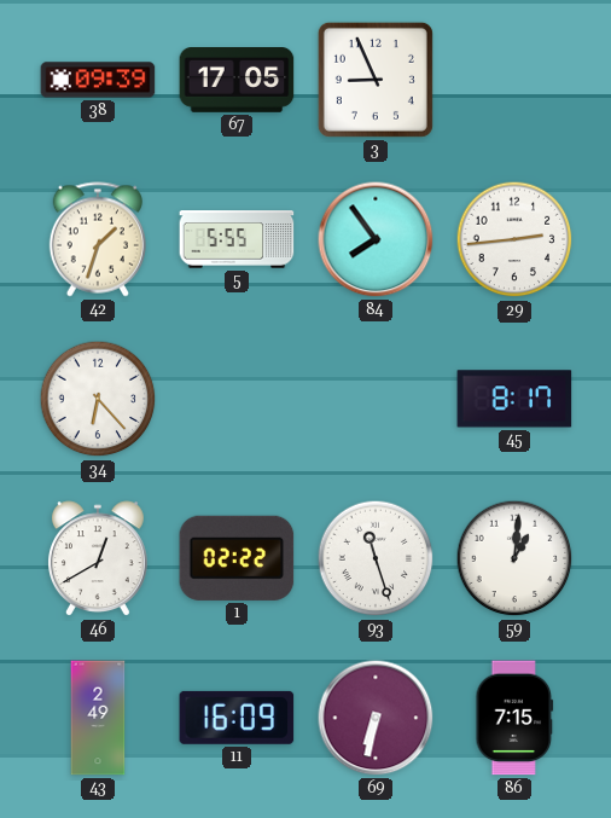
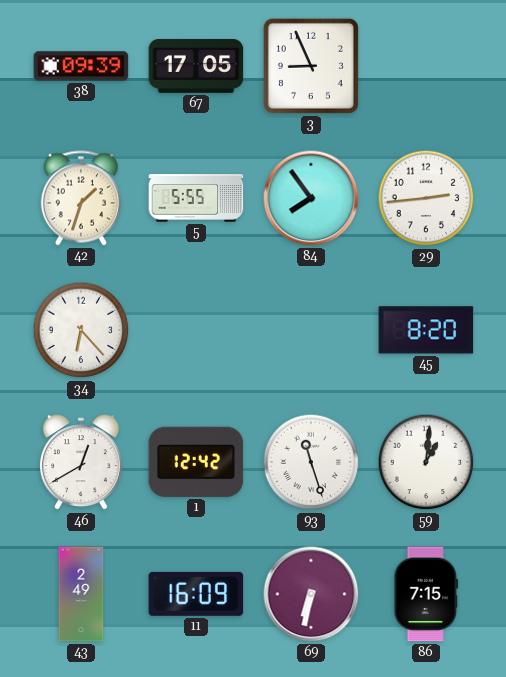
45: 8:17 -> 8:20 (426, 330)
1: 02:22 -> 12:42 (196, 462)
